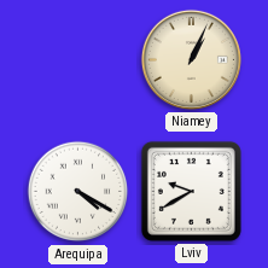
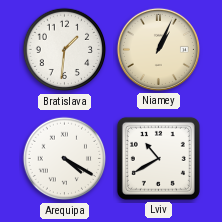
Bratislava: none -> 1:31 (65, 50)
Lviv: 9:40 -> 10:40 (158, 158)
